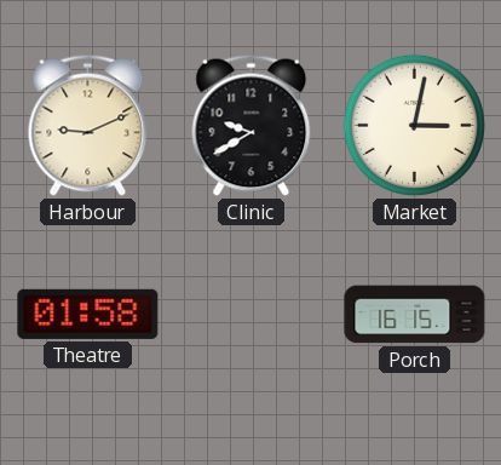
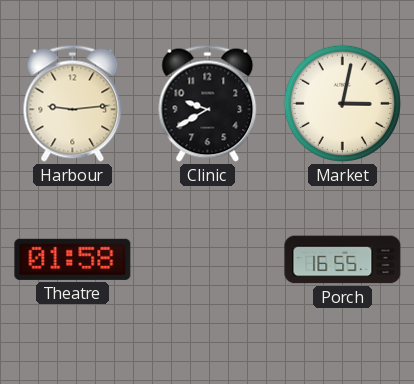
Harbour: 9:11 -> 9:14 (73, 103)
Porch: 16:15 -> 16:55 (343, 260)
